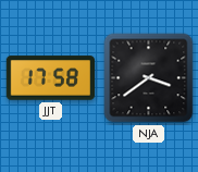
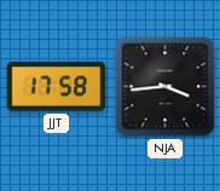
NJA: 3:39 -> 3:44 (166, 87)
